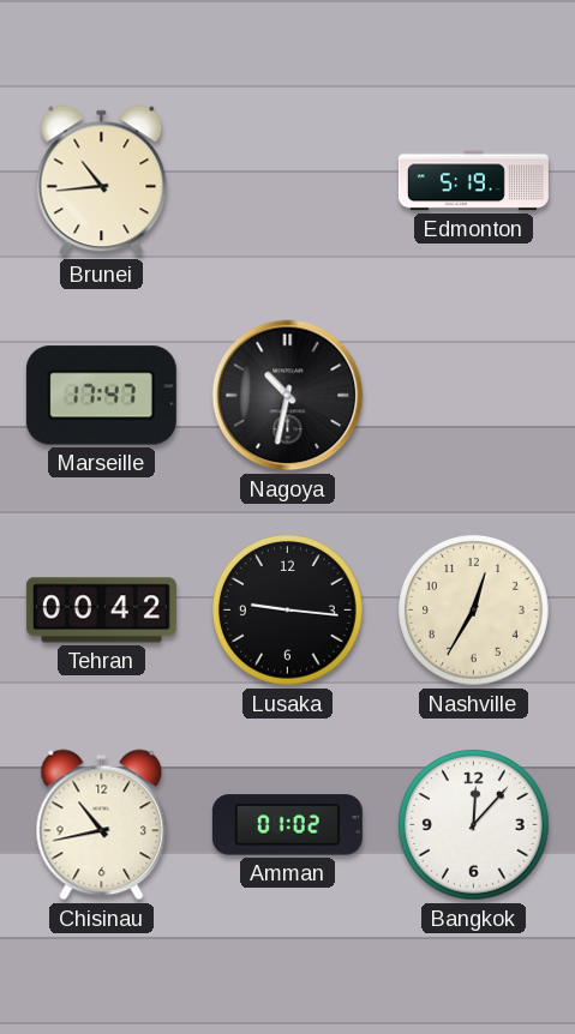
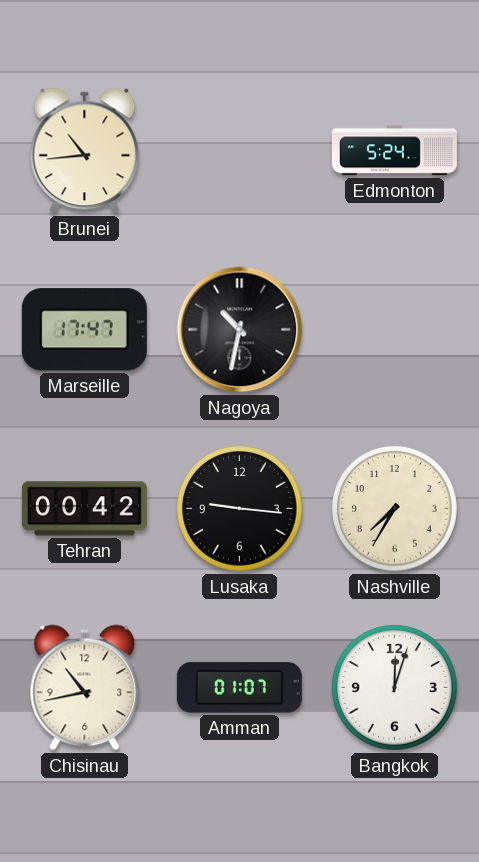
Edmonton: 5:19 -> 5:24 (394, 151)
Nashville: 12:35 -> 7:35 (395, 509)
Amman: 01:02 -> 01:07 (239, 688)
Bangkok: 12:07 -> 12:03 (395, 688)
